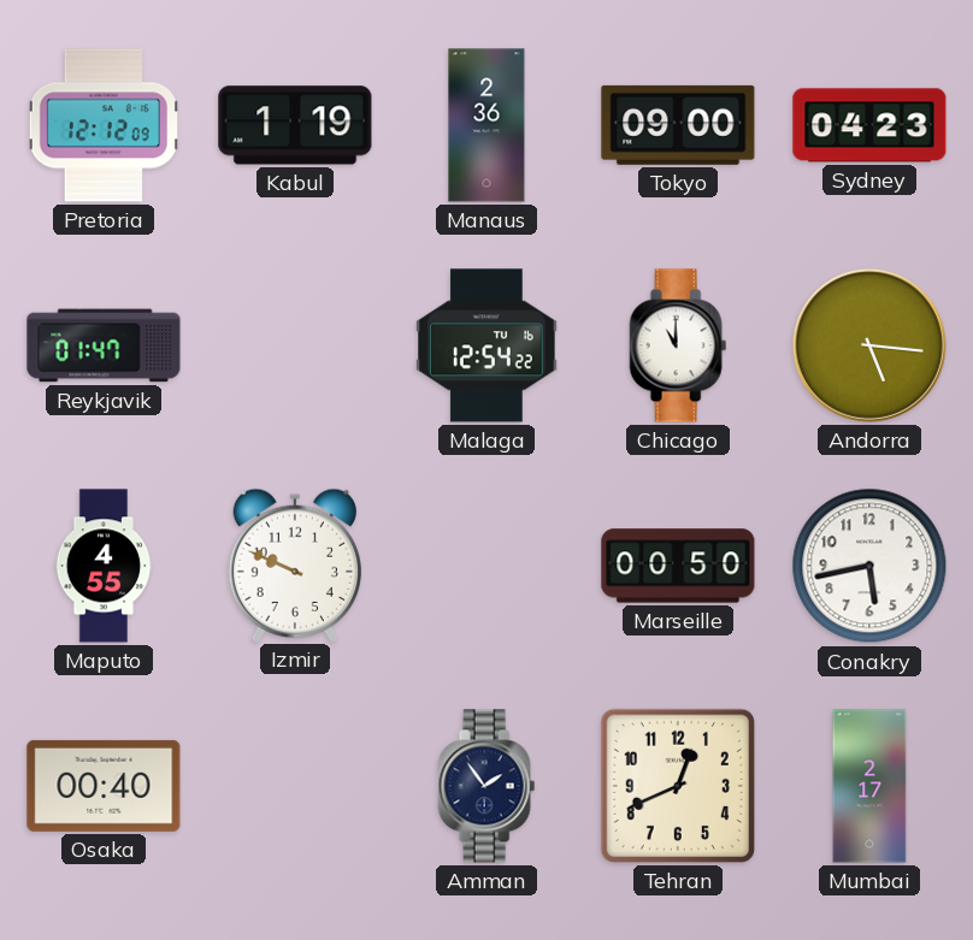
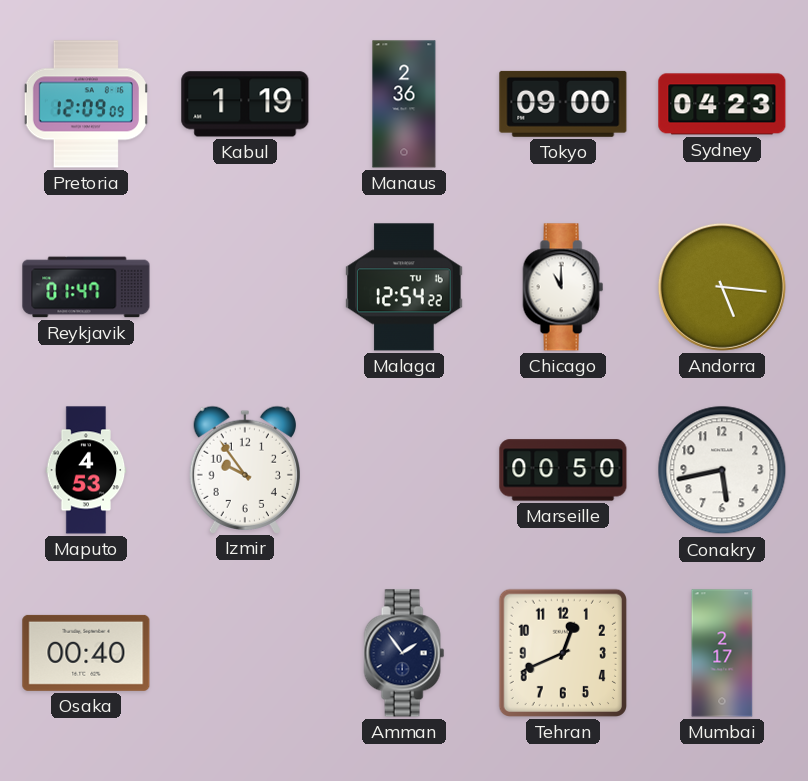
Pretoria: 12:12 -> 12:09 (86, 104)
Maputo: 4:55 -> 4:53 (86, 470)
Izmir: 9:49 -> 9:54 (244, 469)
